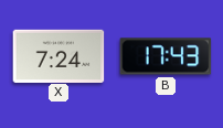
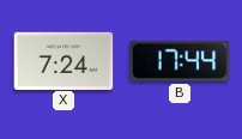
B: 17:43 -> 17:44 (180, 61)
